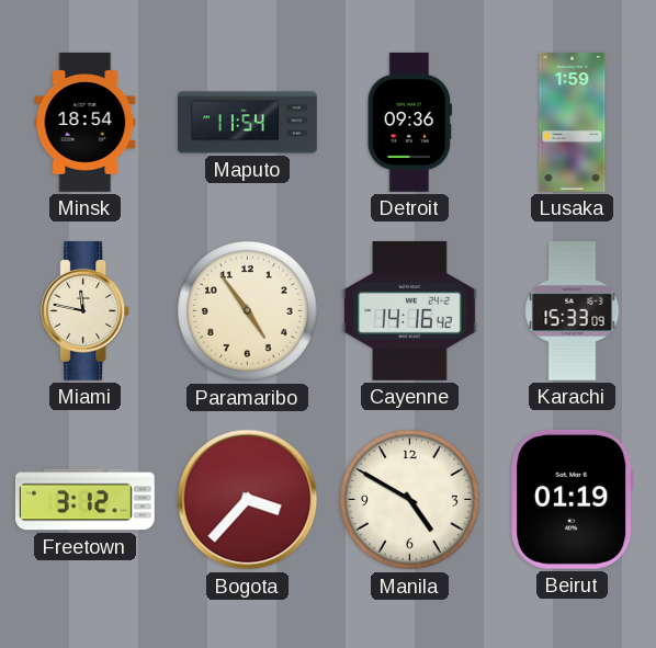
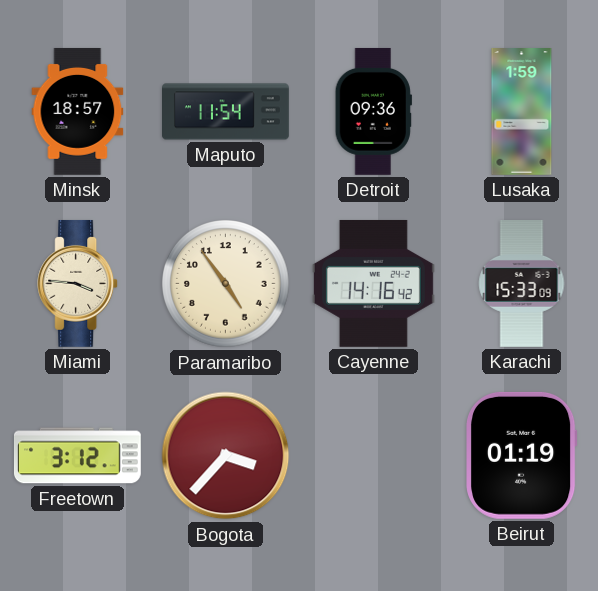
Minsk: 18:54 -> 18:57 (78, 111)
Miami: 11:47 -> 3:46 (78, 283)
Manila: 4:50 -> none (410, 500)
